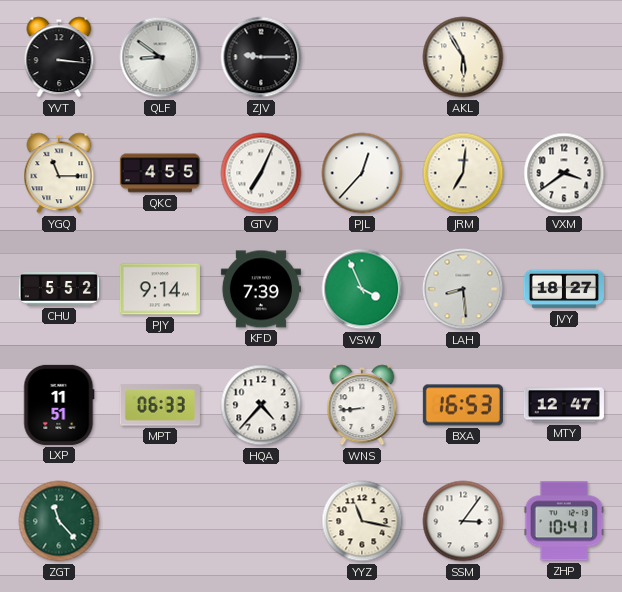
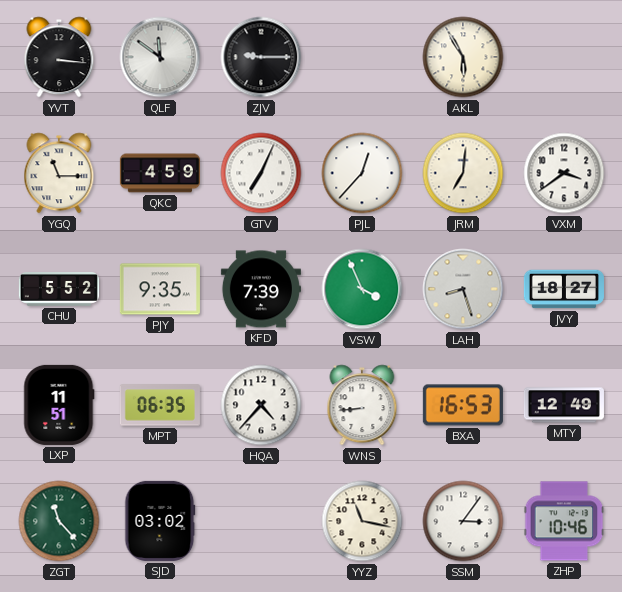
QLF: 8:51 -> 11:51 (160, 57)
QKC: 4:55 -> 4:59 (160, 173)
PJY: 9:14 -> 9:35 (160, 289)
LAH: 8:29 -> 8:27 (463, 289)
MPT: 06:33 -> 06:35 (160, 405)
MTY: 12:47 -> 12:49 (564, 405)
SJD: none -> 03:02 (160, 521)
ZHP: 10:41 -> 10:46 (564, 521)
